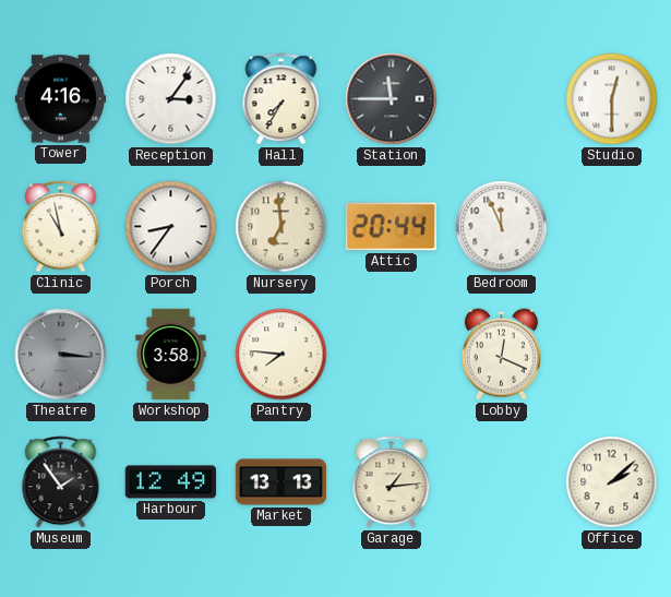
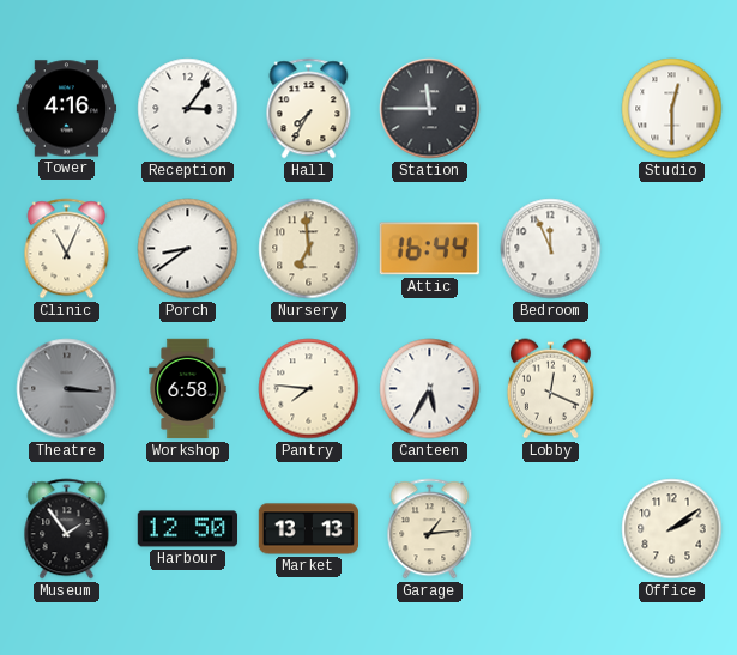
Clinic: 10:58 -> 11:04 (67, 249)
Porch: 8:36 -> 8:39 (188, 249)
Attic: 20:44 -> 16:44 (429, 249)
Workshop: 3:58 -> 6:58 (188, 389)
Canteen: none -> 5:35 (430, 389)
Harbour: 12:49 -> 12:50 (187, 529)
Office: 2:08 -> 2:09 (672, 529)
